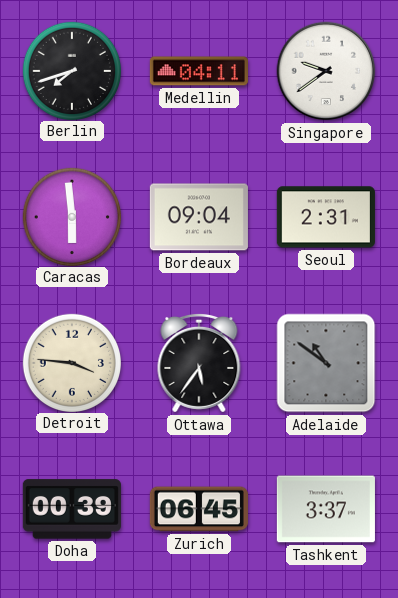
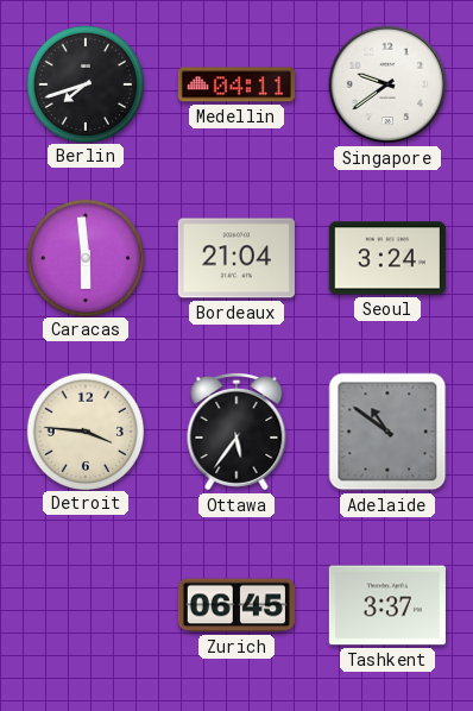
Bordeaux: 09:04 -> 21:04 (236, 258)
Seoul: 2:31 -> 3:24 (387, 258)
Doha: 00:39 -> none (72, 509)
